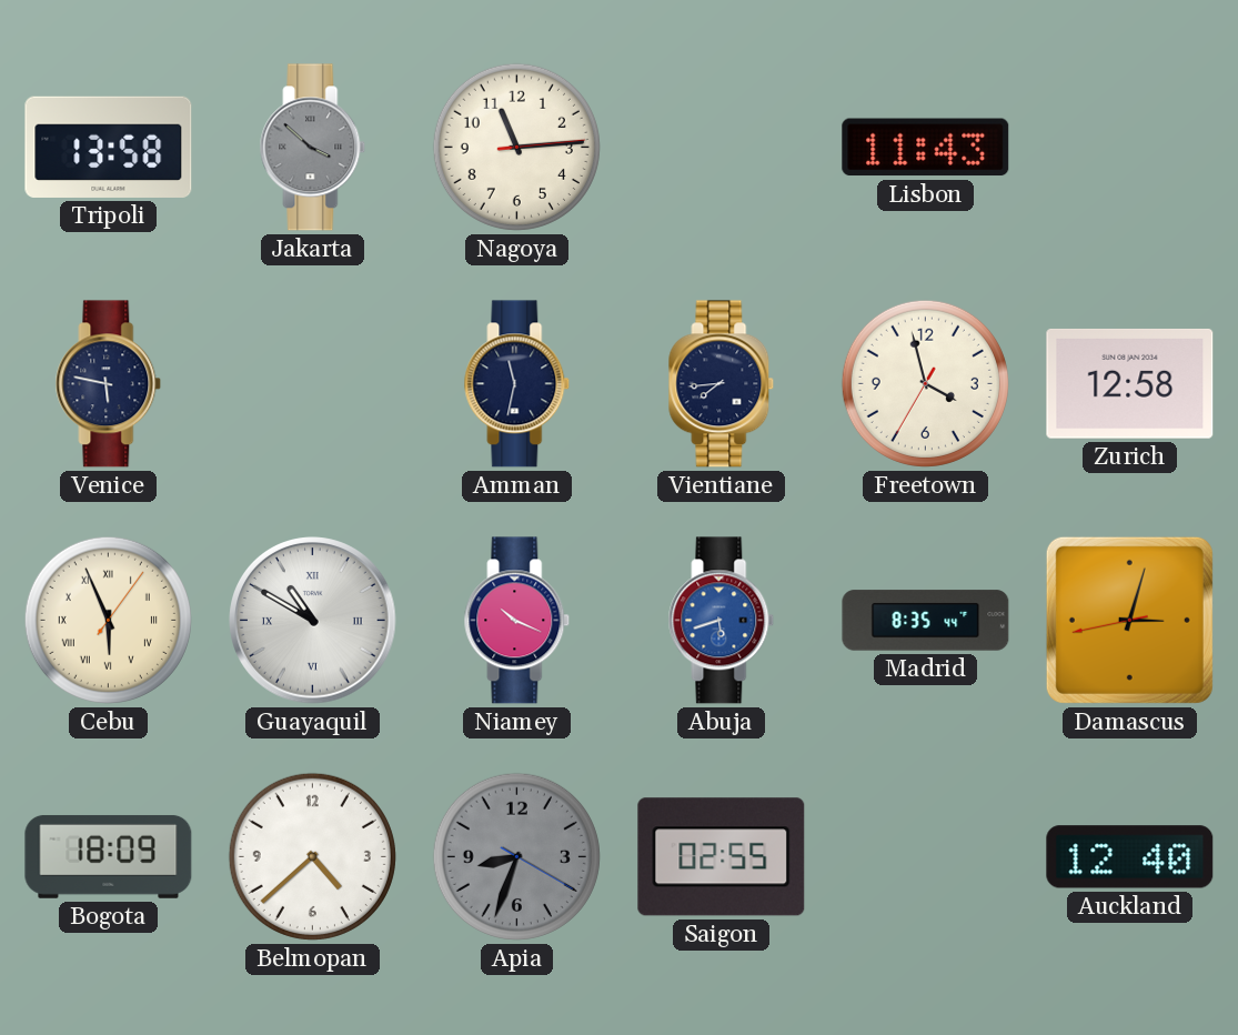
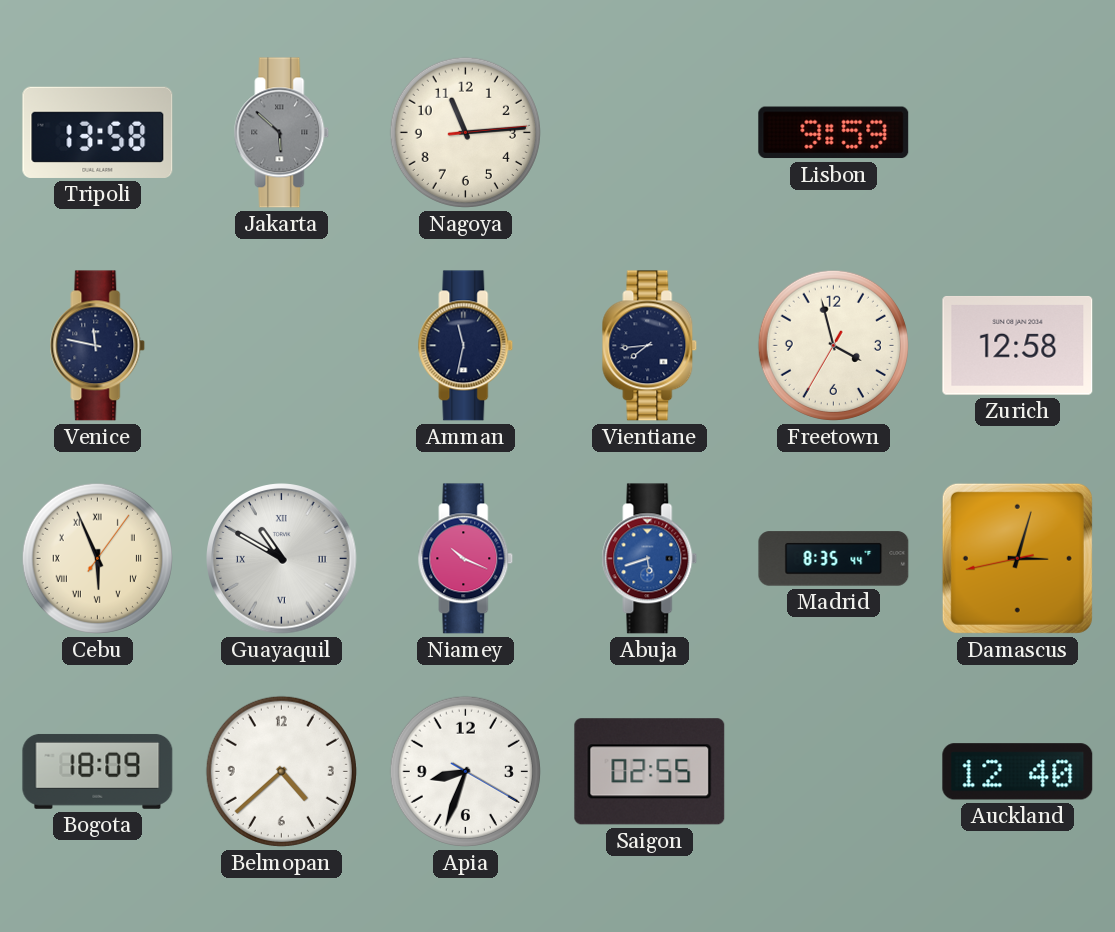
Jakarta: 3:52 -> 5:52 (282, 133)
Lisbon: 11:43 -> 9:59 (834, 133)
Venice: 5:47 -> 11:47 (98, 346)
Apia dial: grey -> white (465, 771)
